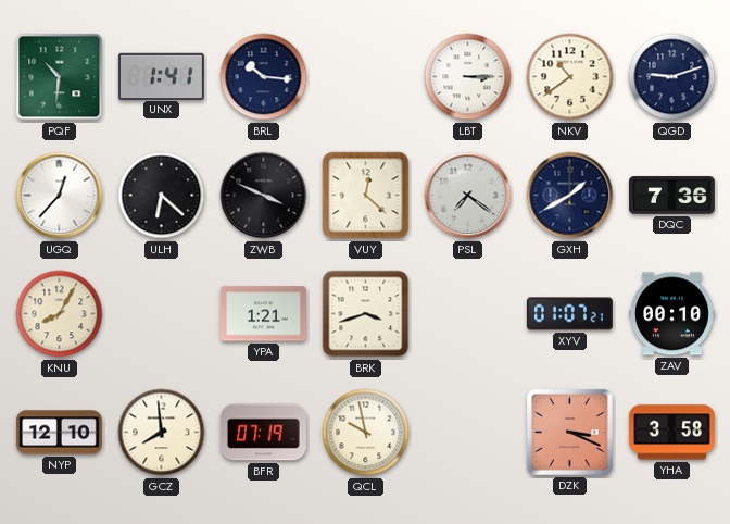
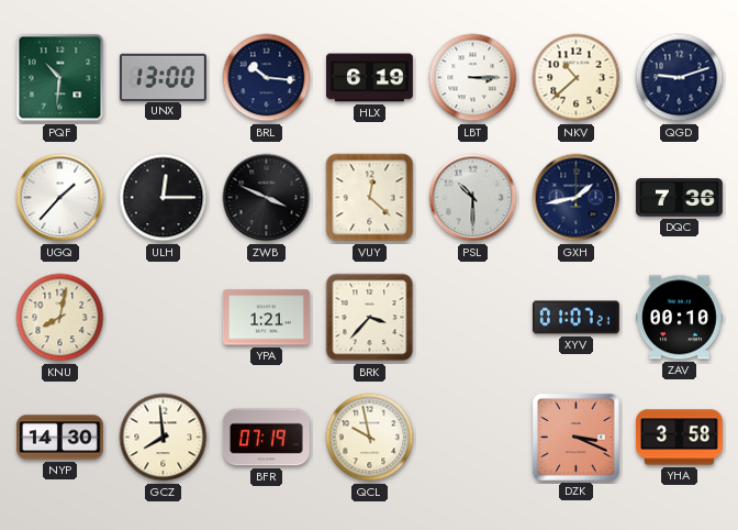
UNX: 1:41 -> 13:00 (163, 77)
HLX: none -> 6:19 (370, 78)
NKV: 10:39 -> 10:38 (577, 78)
UGQ: 12:37 -> 1:37 (60, 198)
ULH: 6:22 -> 12:15 (164, 198)
PSL: 7:21 -> 10:30 (473, 198)
GXH: 1:40 -> 1:43 (577, 198)
KNU: 8:05 -> 8:02 (60, 318)
BRK: 3:42 -> 3:37 (370, 318)
NYP: 12:10 -> 14:30 (59, 438)
